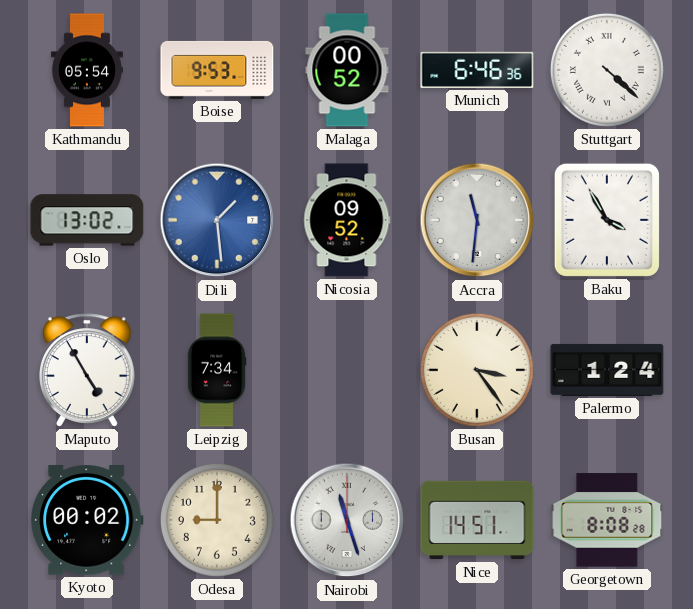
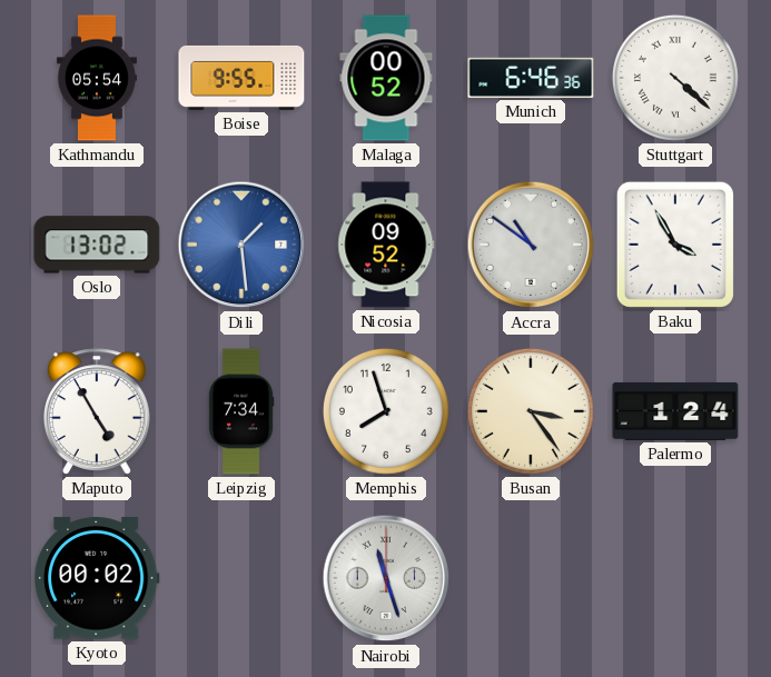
Boise: 9:53 -> 9:55 (241, 78)
Accra: 11:31 -> 10:51 (531, 245)
Memphis: none -> 7:57 (386, 411)
Odesa: 9:00 -> none (217, 520)
Nice: 14:51 -> none (477, 520)
Georgetown: 8:08 -> none (607, 520)
